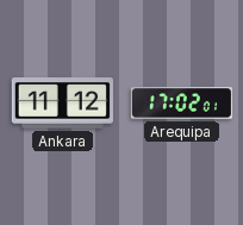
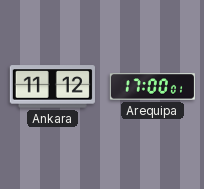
Arequipa: 17:02 -> 17:00 (152, 87)
